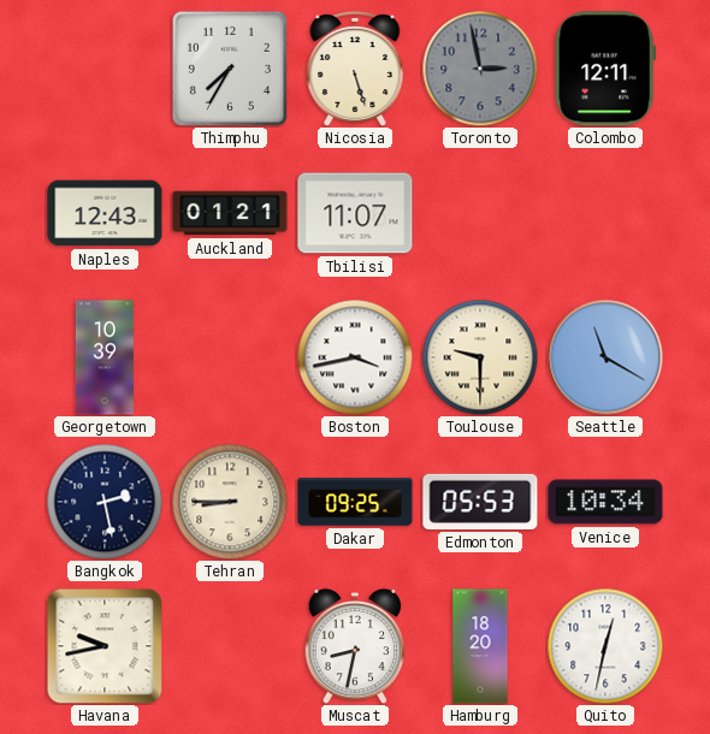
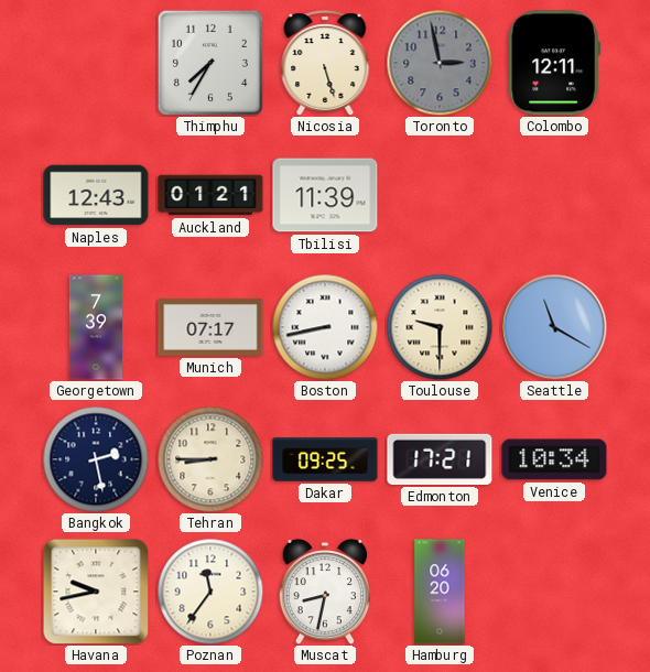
Tbilisi: 11:07 -> 11:39 (325, 195)
Georgetown: 10:39 -> 7:39 (96, 327)
Munich: none -> 07:17 (210, 327)
Boston: 3:43 -> 8:43 (325, 327)
Edmonton: 05:53 -> 17:21 (440, 459)
Poznan: none -> 11:36 (210, 592)
Hamburg: 18:20 -> 06:20 (440, 592)
Quito: 12:32 -> none (605, 646)
